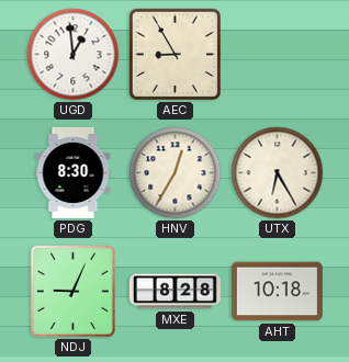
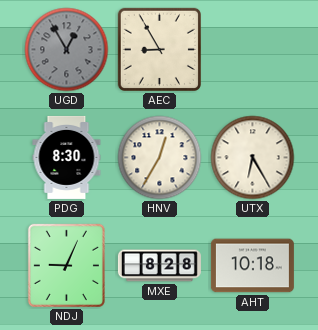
UGD: 12:59 -> 12:55 (67, 50)
UGD dial: white -> grey (67, 50)
